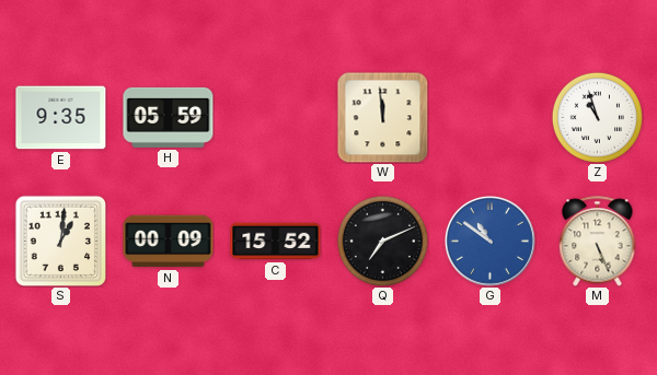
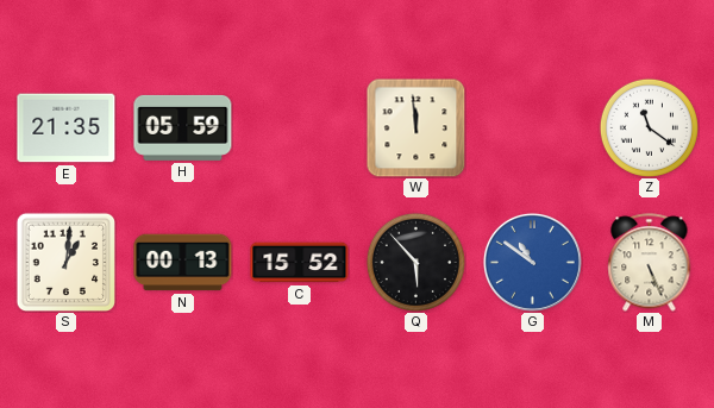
E: 9:35 -> 21:35 (67, 128)
Z: 10:57 -> 11:21 (649, 127)
N: 00:09 -> 00:13 (183, 263)
Q: 7:11 -> 5:53 (415, 262)
